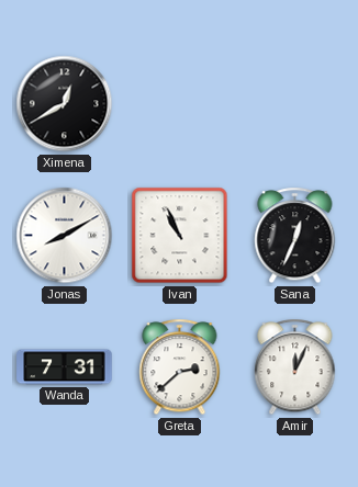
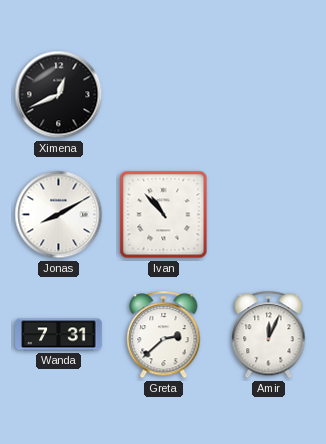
Ximena: 12:40 -> 12:41 (59, 95)
Ivan: 10:56 -> 10:53 (164, 215)
Sana: 12:34 -> none (295, 236)
